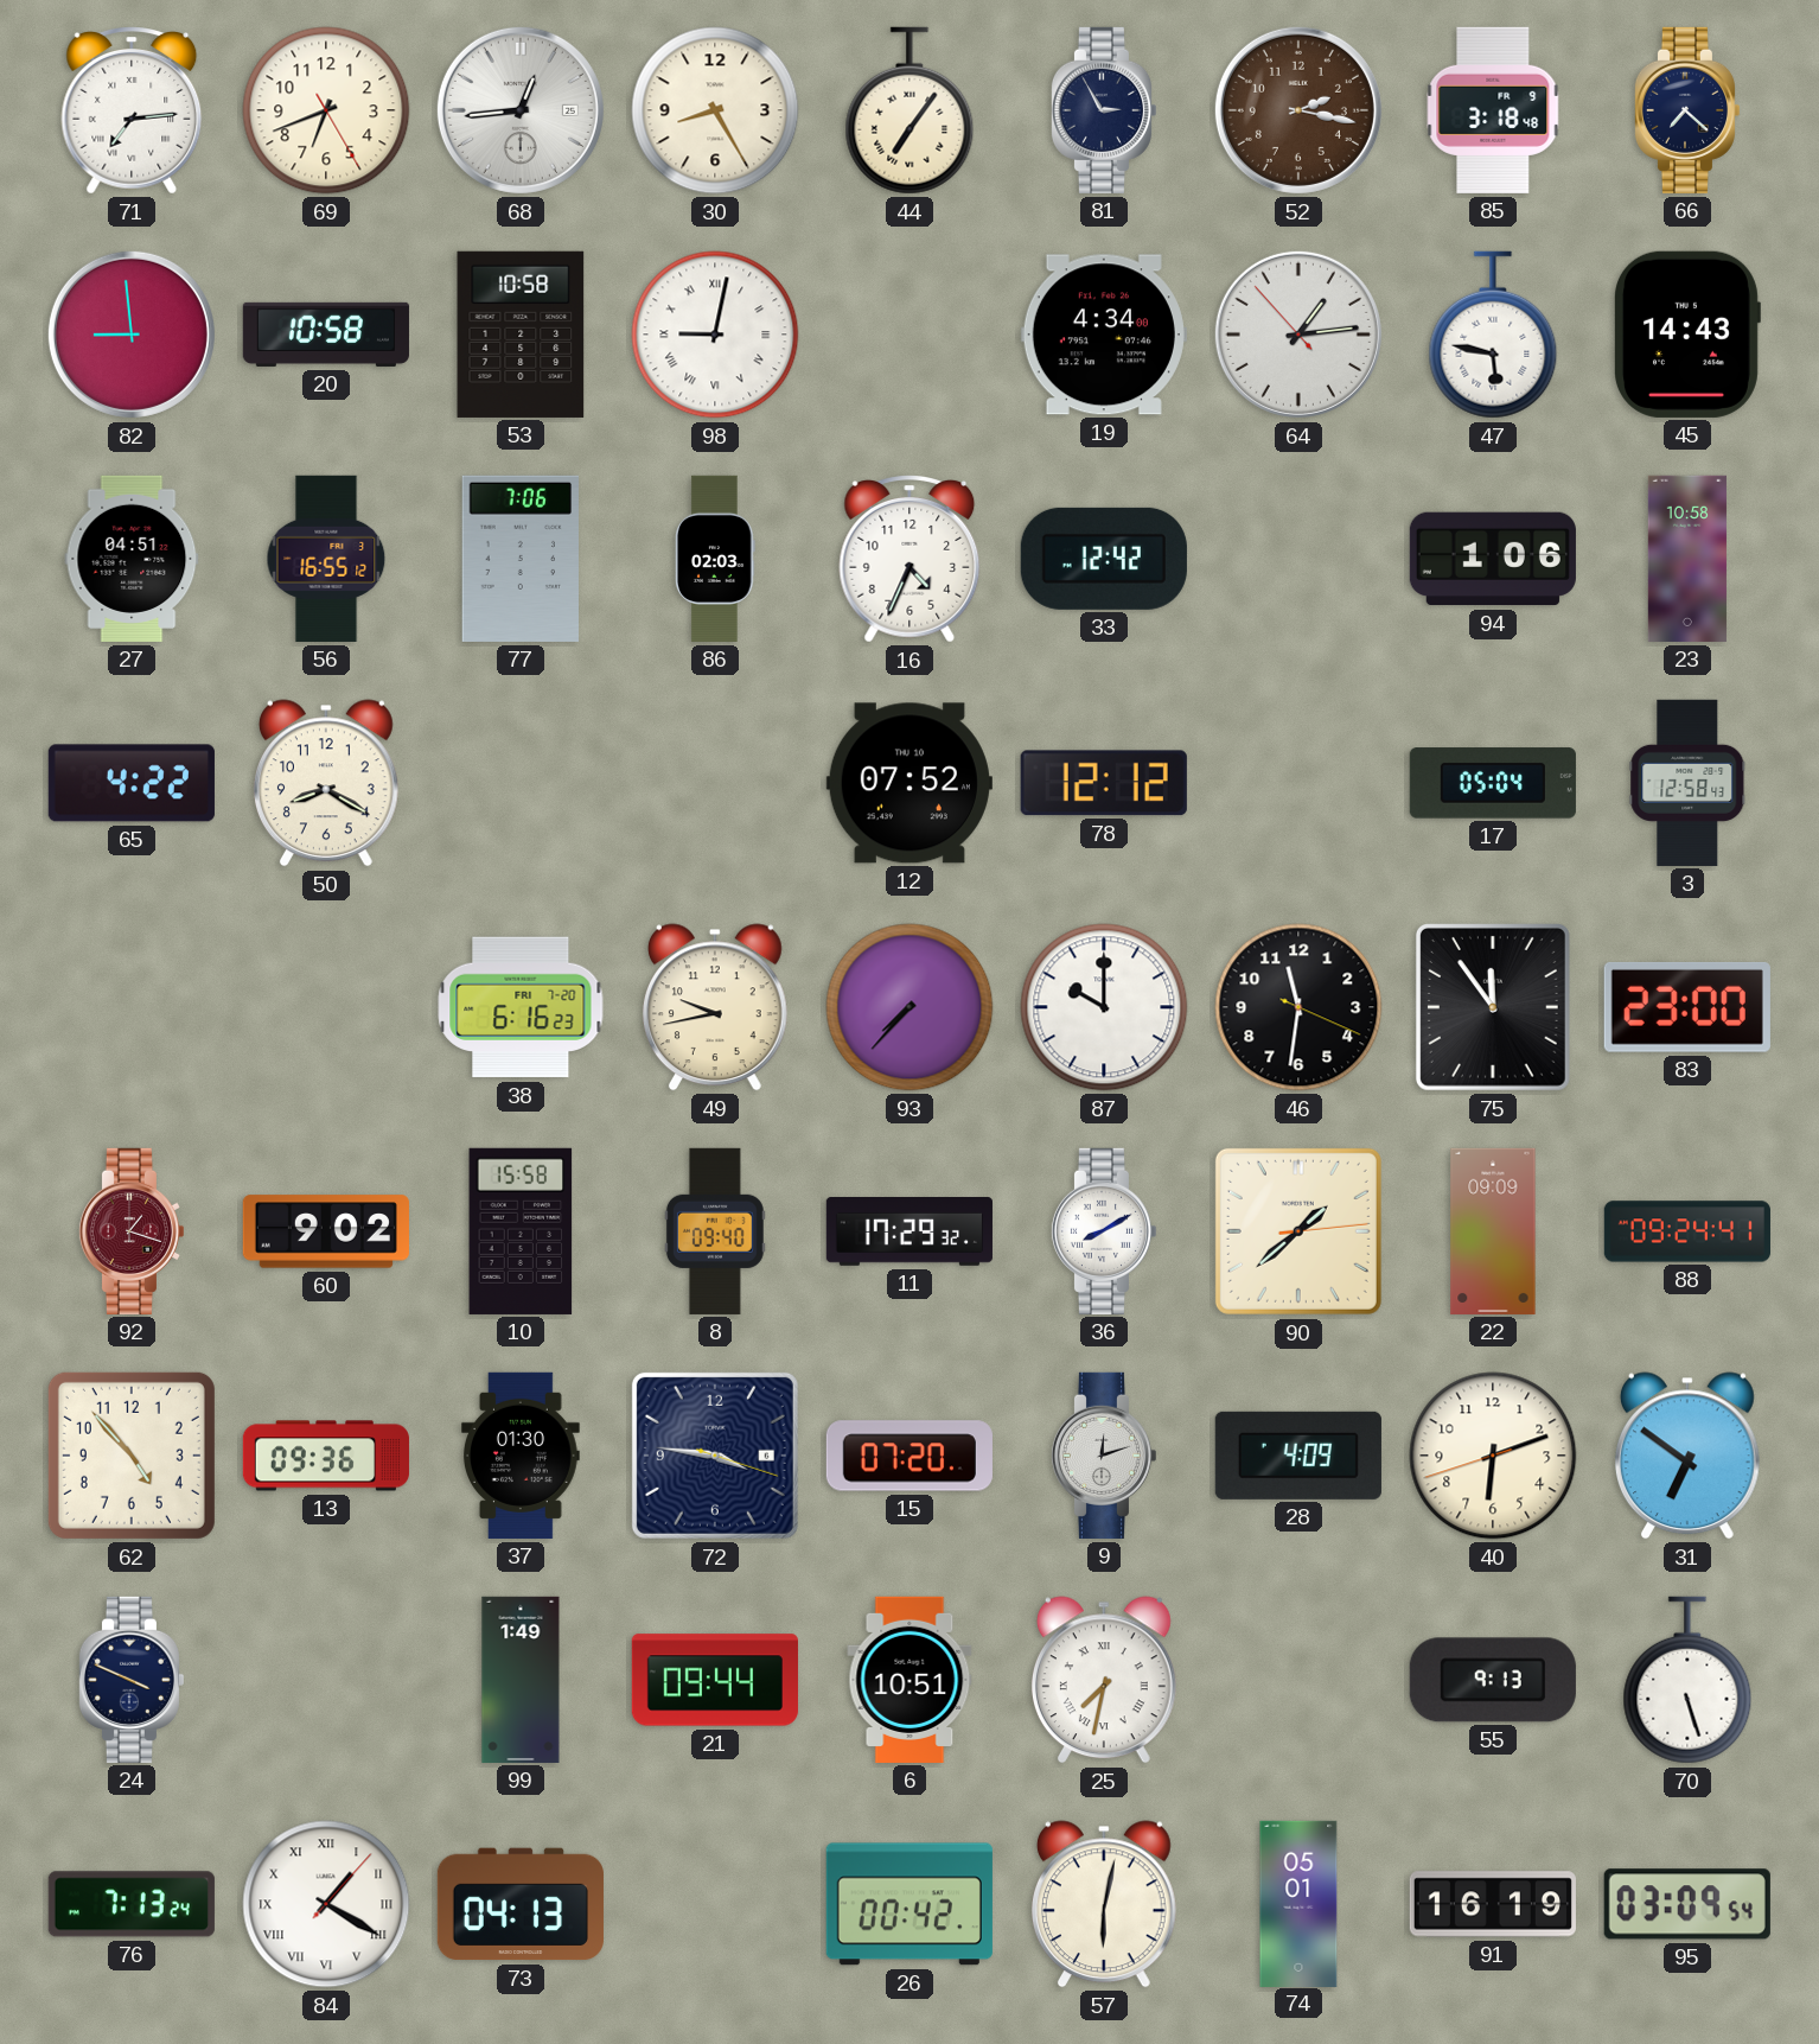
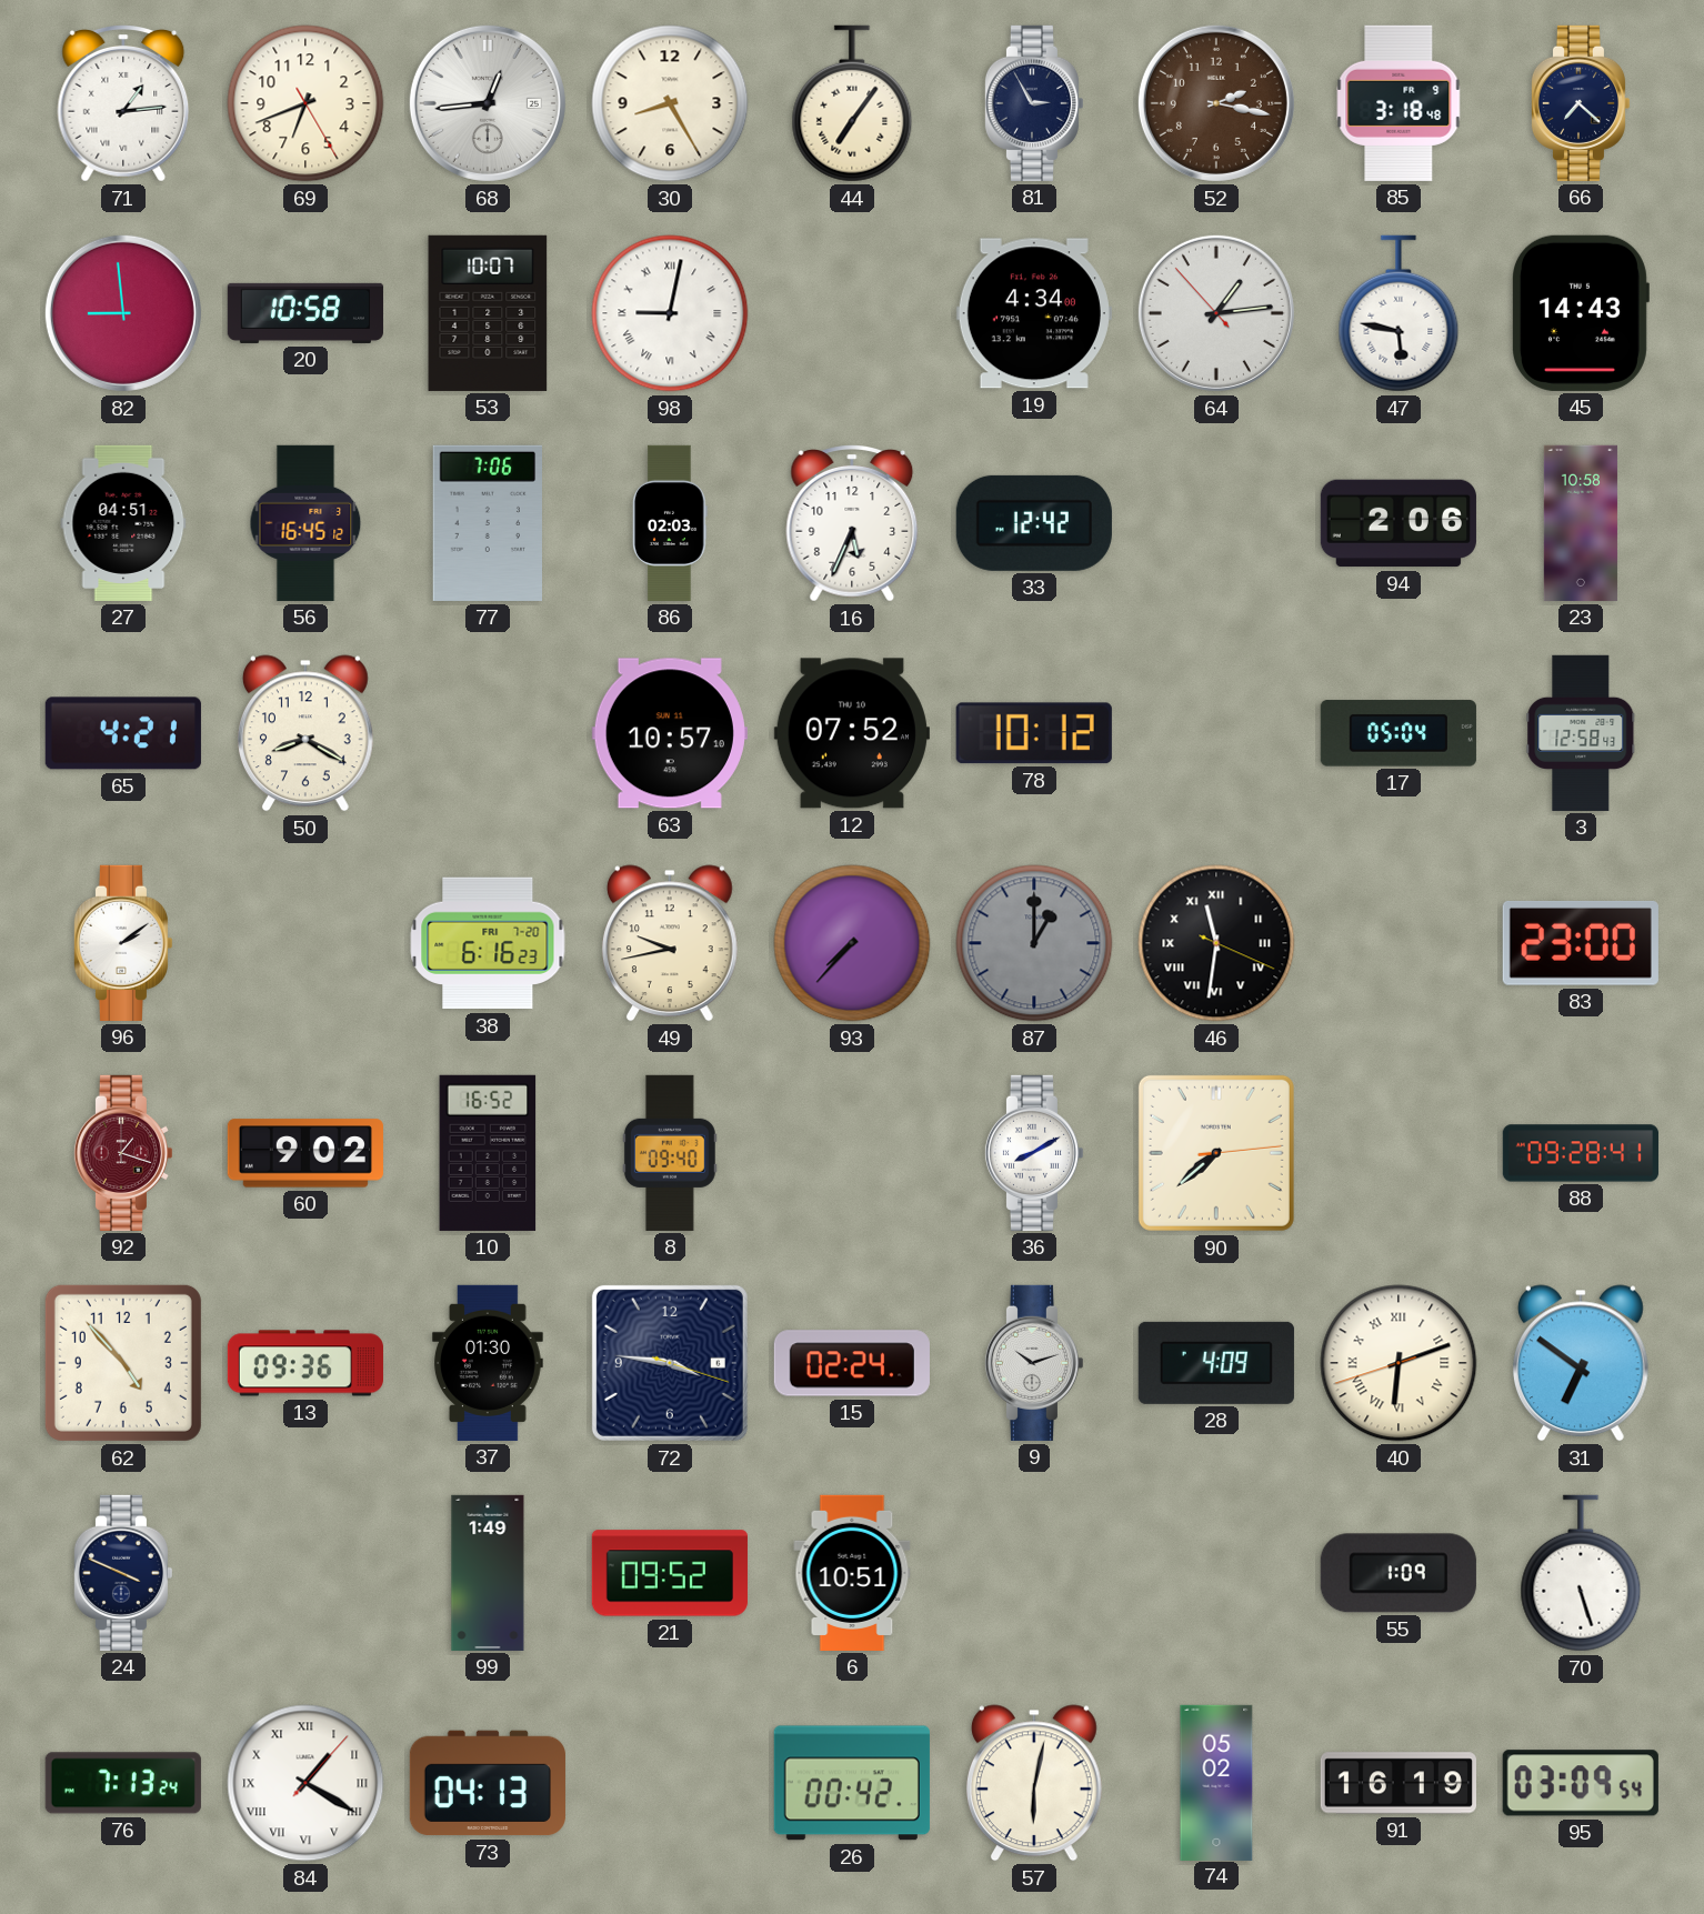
71: 7:14 -> 1:14 (123, 104)
53: 10:58 -> 10:07 (488, 313)
56: 16:55 -> 16:45 (305, 523)
16: 4:34 -> 5:34 (852, 524)
94: 1:06 -> 2:06 (1399, 523)
65: 4:22 -> 4:21 (123, 733)
63: none -> 10:57 (670, 733)
78: 12:12 -> 10:12 (1034, 733)
96: none -> 2:09 (122, 943)
87: 10:00 -> 1:00 (1034, 943)
87 dial: white -> grey (1034, 943)
46 numerals: Arabic -> Roman (1216, 943)
75: 11:54 -> none (1493, 1007)
10: 15:58 -> 16:52 (488, 1153)
11: 17:29 -> none (909, 1233)
90: 1:38 -> 7:38 (1216, 1153)
22: 09:09 -> none (1493, 1231)
88: 09:24 -> 09:28 (1581, 1153)
15: 07:20 -> 02:24 (852, 1363)
9: 12:12 -> 10:12 (1033, 1363)
40 numerals: Arabic -> Roman (1399, 1363)
21: 09:44 -> 09:52 (670, 1573)
25: 7:32 -> none (1104, 1680)
55: 9:13 -> 1:09 (1399, 1573)
74: 05:01 -> 05:02 (1216, 1782)
